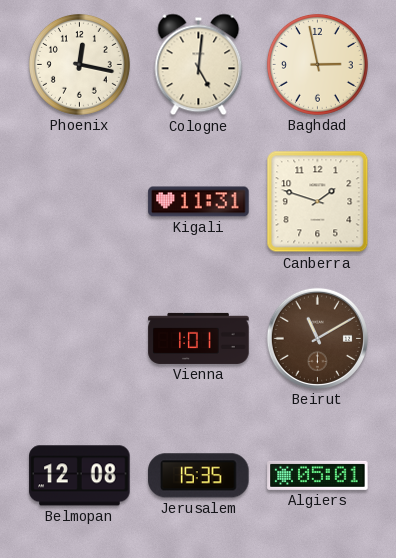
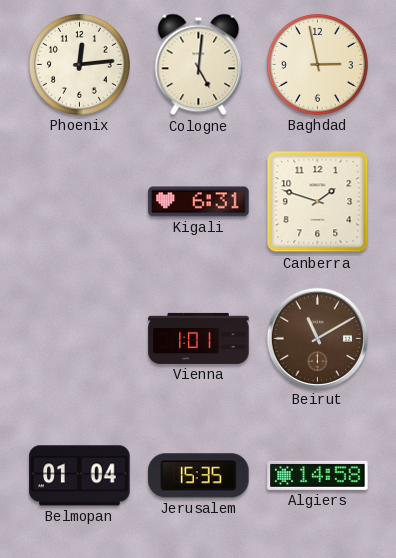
Phoenix: 12:17 -> 12:14 (79, 64)
Kigali: 11:31 -> 6:31 (199, 202)
Belmopan: 12:08 -> 01:04 (80, 476)
Algiers: 05:01 -> 14:58 (318, 475)
